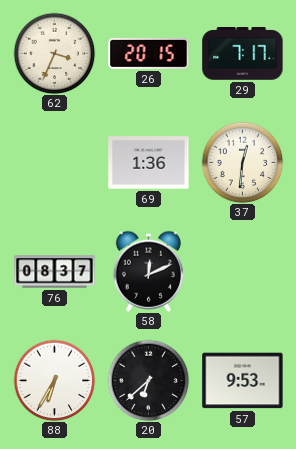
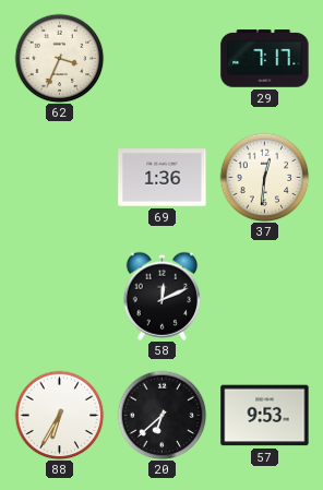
26: 20:15 -> none (149, 53)
76: 08:37 -> none (55, 272)
